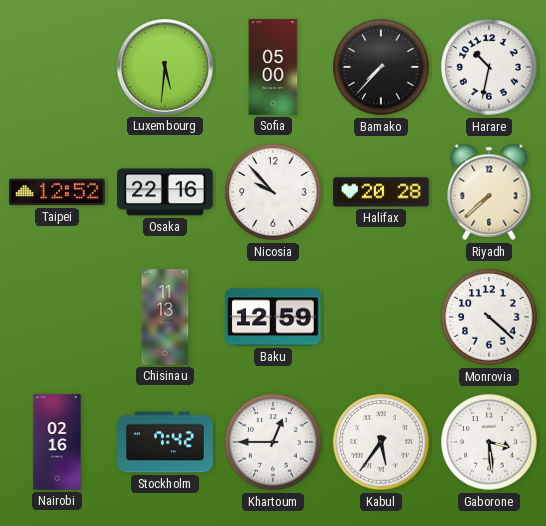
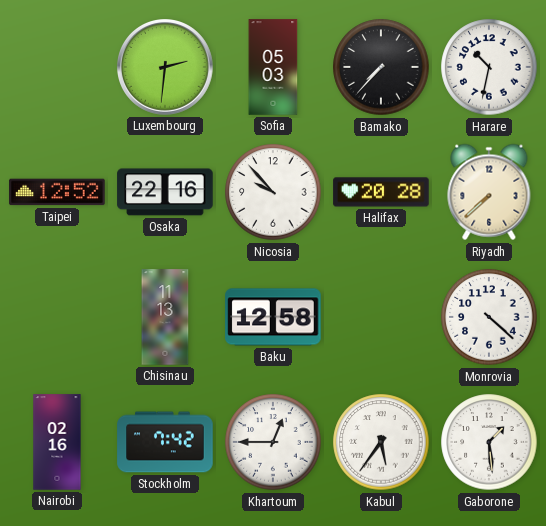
Luxembourg: 5:31 -> 2:31 (166, 68)
Sofia: 05:00 -> 05:03 (273, 67)
Baku: 12:59 -> 12:58 (273, 317)
Gaborone: 3:29 -> 1:29 (489, 442)
